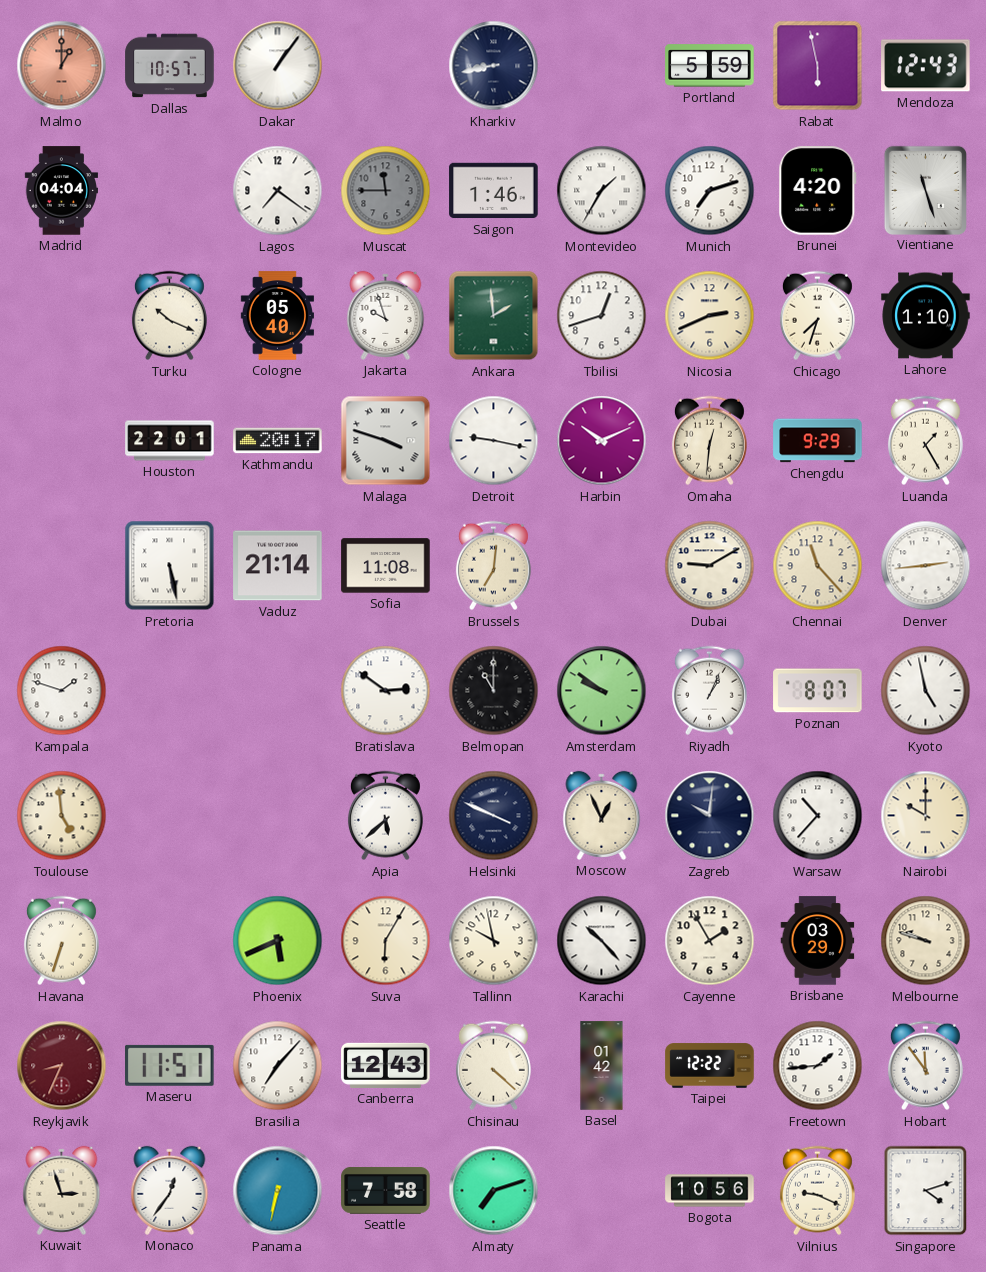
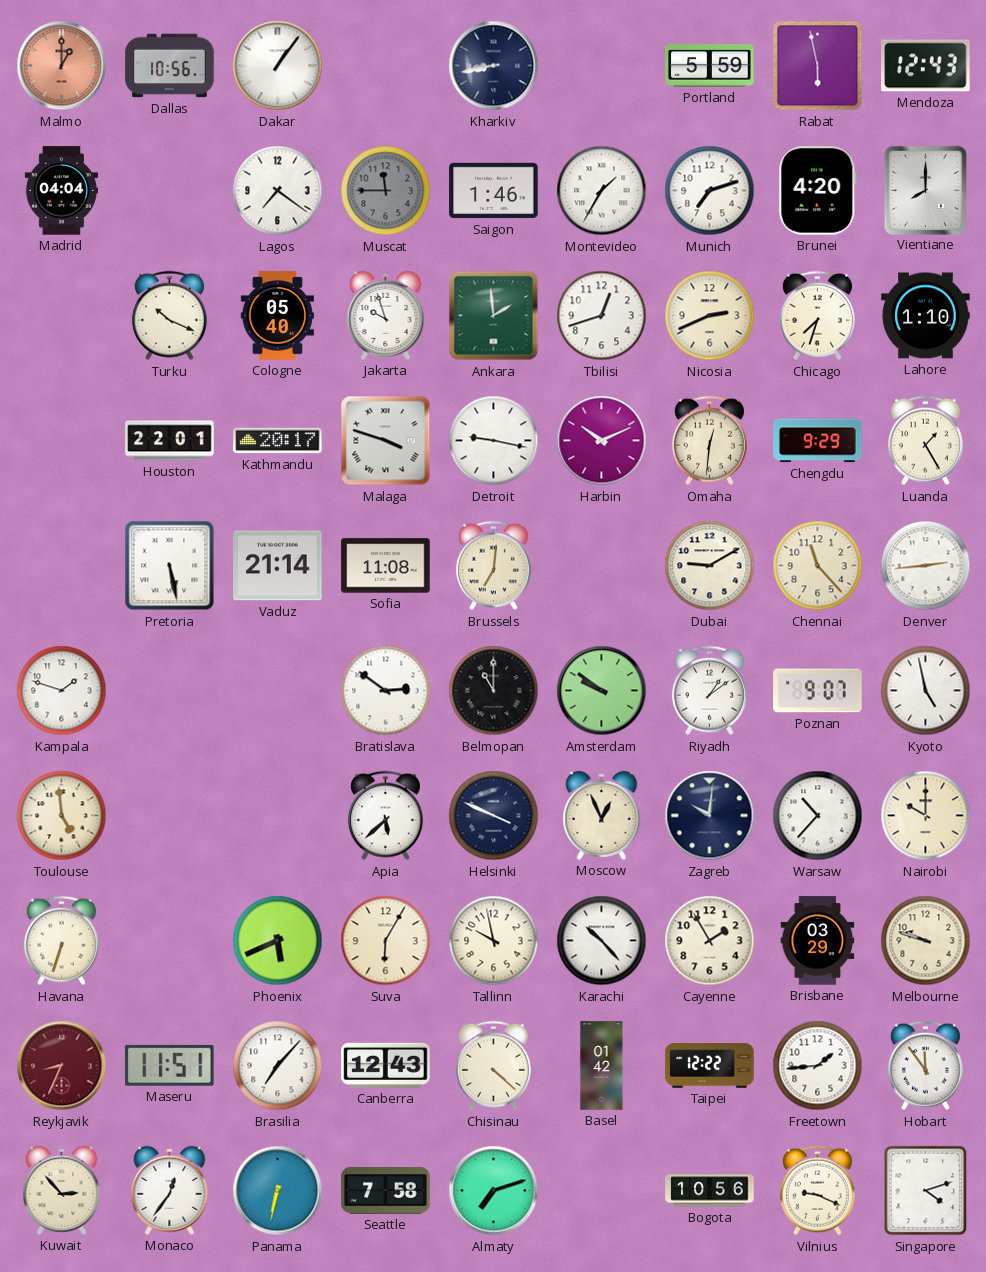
Dallas: 10:57 -> 10:56 (170, 66)
Vientiane: 11:27 -> 8:00 (925, 190)
Riyadh: 1:04 -> 1:09 (709, 691)
Poznan: 8:07 -> 9:07 (818, 691)
Kuwait: 2:57 -> 2:53 (62, 1190)
